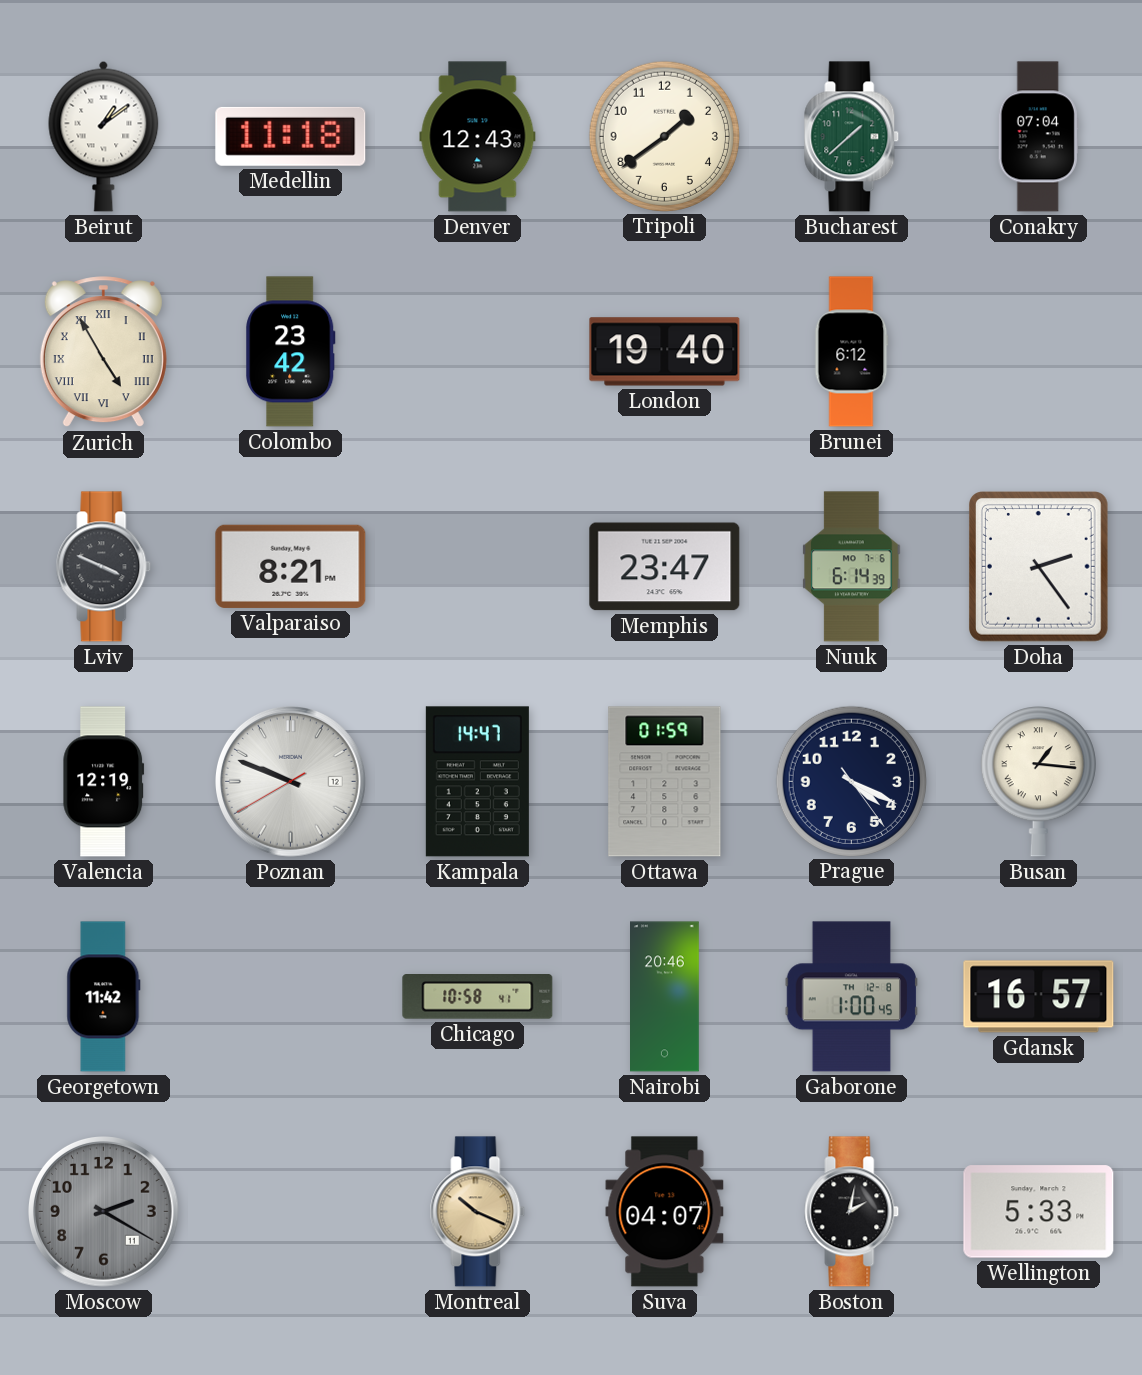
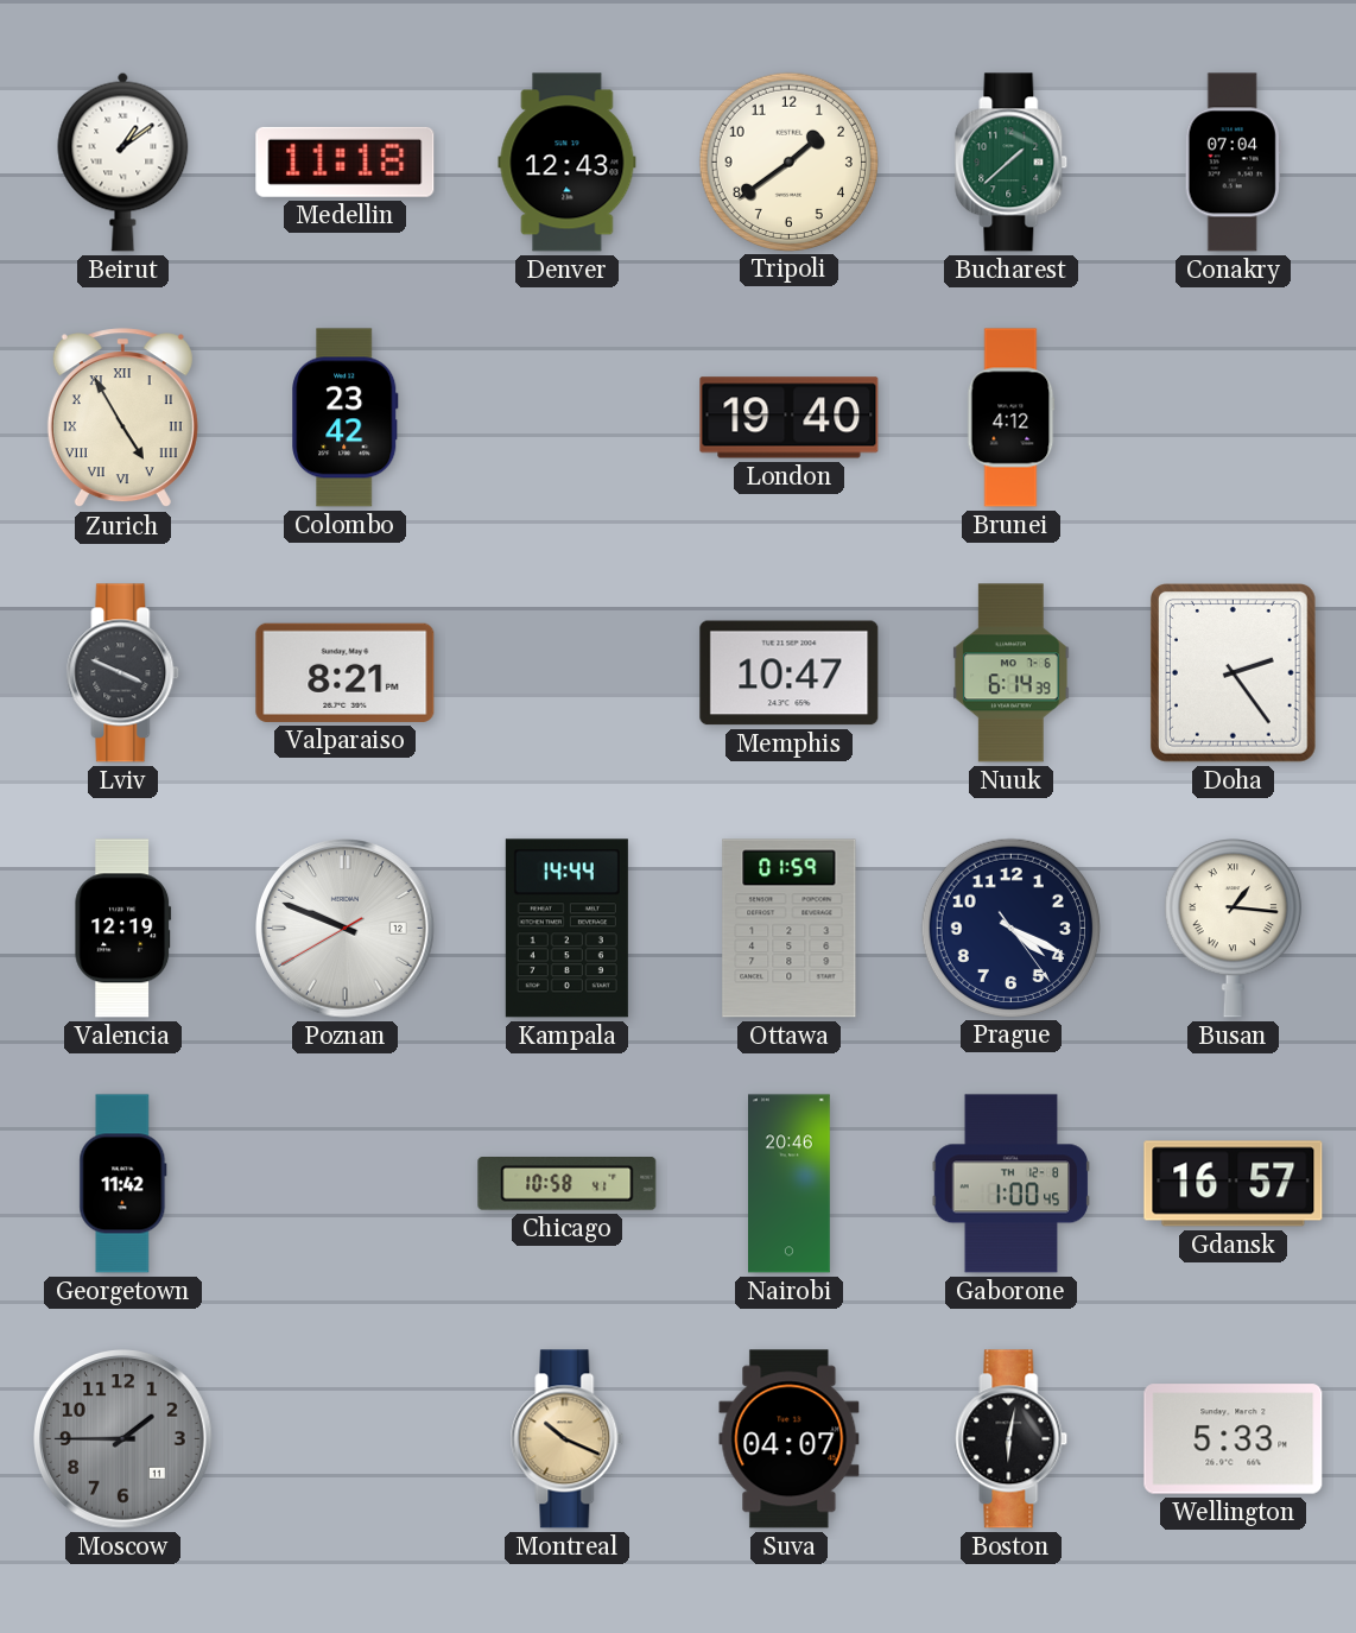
Brunei: 6:12 -> 4:12 (1012, 418)
Memphis: 23:47 -> 10:47 (790, 673)
Kampala: 14:47 -> 14:44 (566, 929)
Moscow: 2:20 -> 1:45 (123, 1439)
Boston: 2:02 -> 6:02 (1012, 1439)
